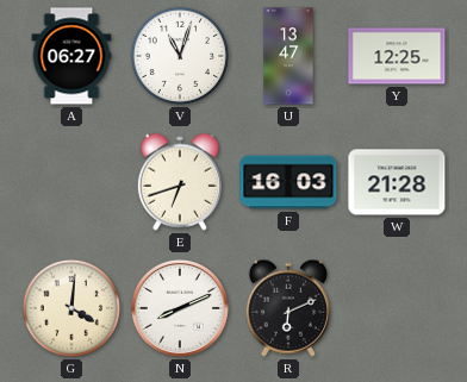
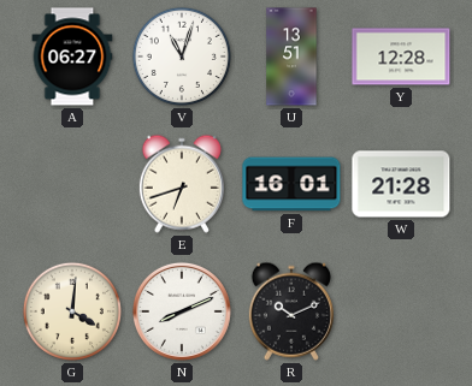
U: 13:47 -> 13:51 (291, 57)
Y: 12:25 -> 12:28 (401, 57)
F: 16:03 -> 16:01 (291, 184)
R: 6:11 -> 10:11 (291, 311)
